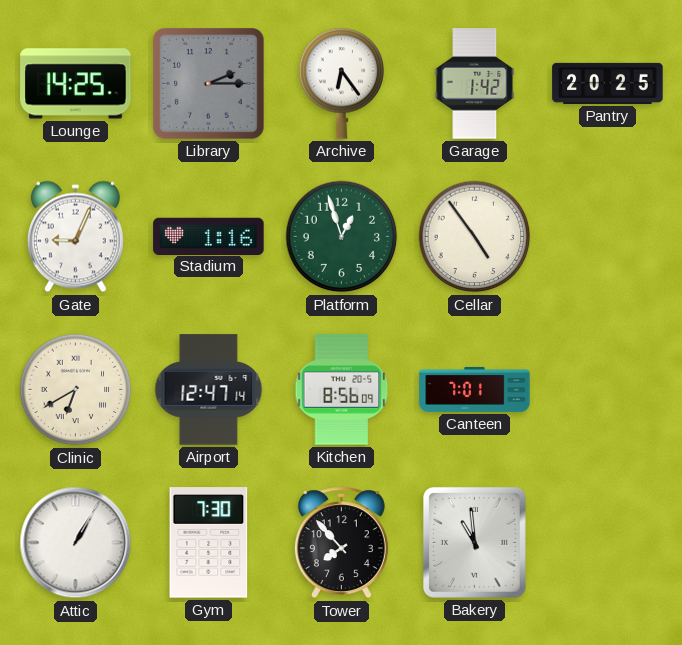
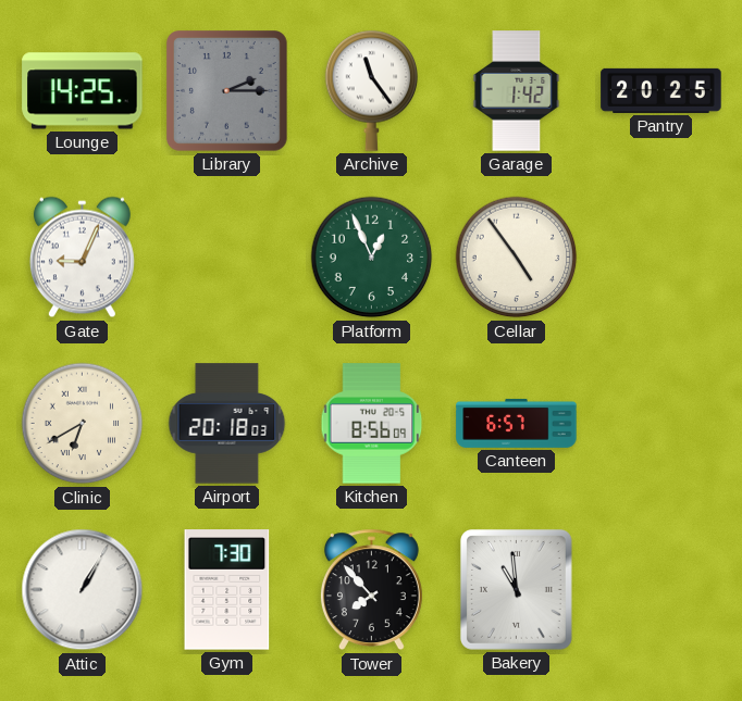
Archive: 6:24 -> 11:24 (372, 90)
Stadium: 1:16 -> none (209, 236)
Platform: 12:57 -> 12:56 (372, 258)
Airport: 12:47 -> 20:18 (227, 424)
Canteen: 7:01 -> 6:57 (517, 423)
